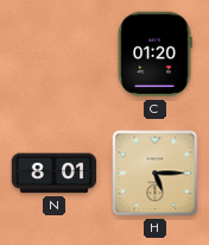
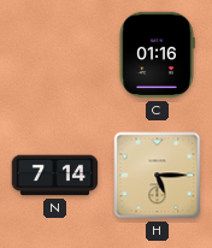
C: 01:20 -> 01:16 (157, 55)
N: 8:01 -> 7:14 (55, 176)
